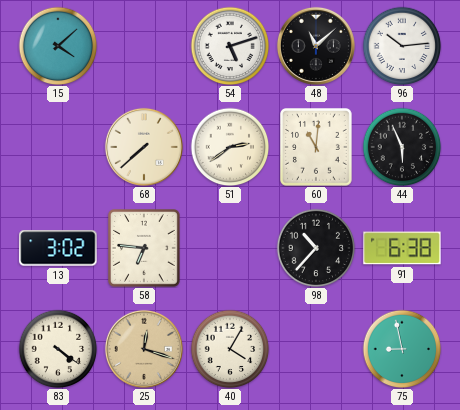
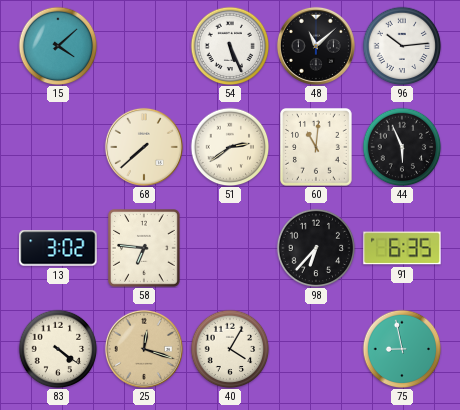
54: 5:12 -> 5:26 (230, 46)
98: 10:37 -> 6:37 (316, 248)
91: 6:38 -> 6:35 (402, 248)
